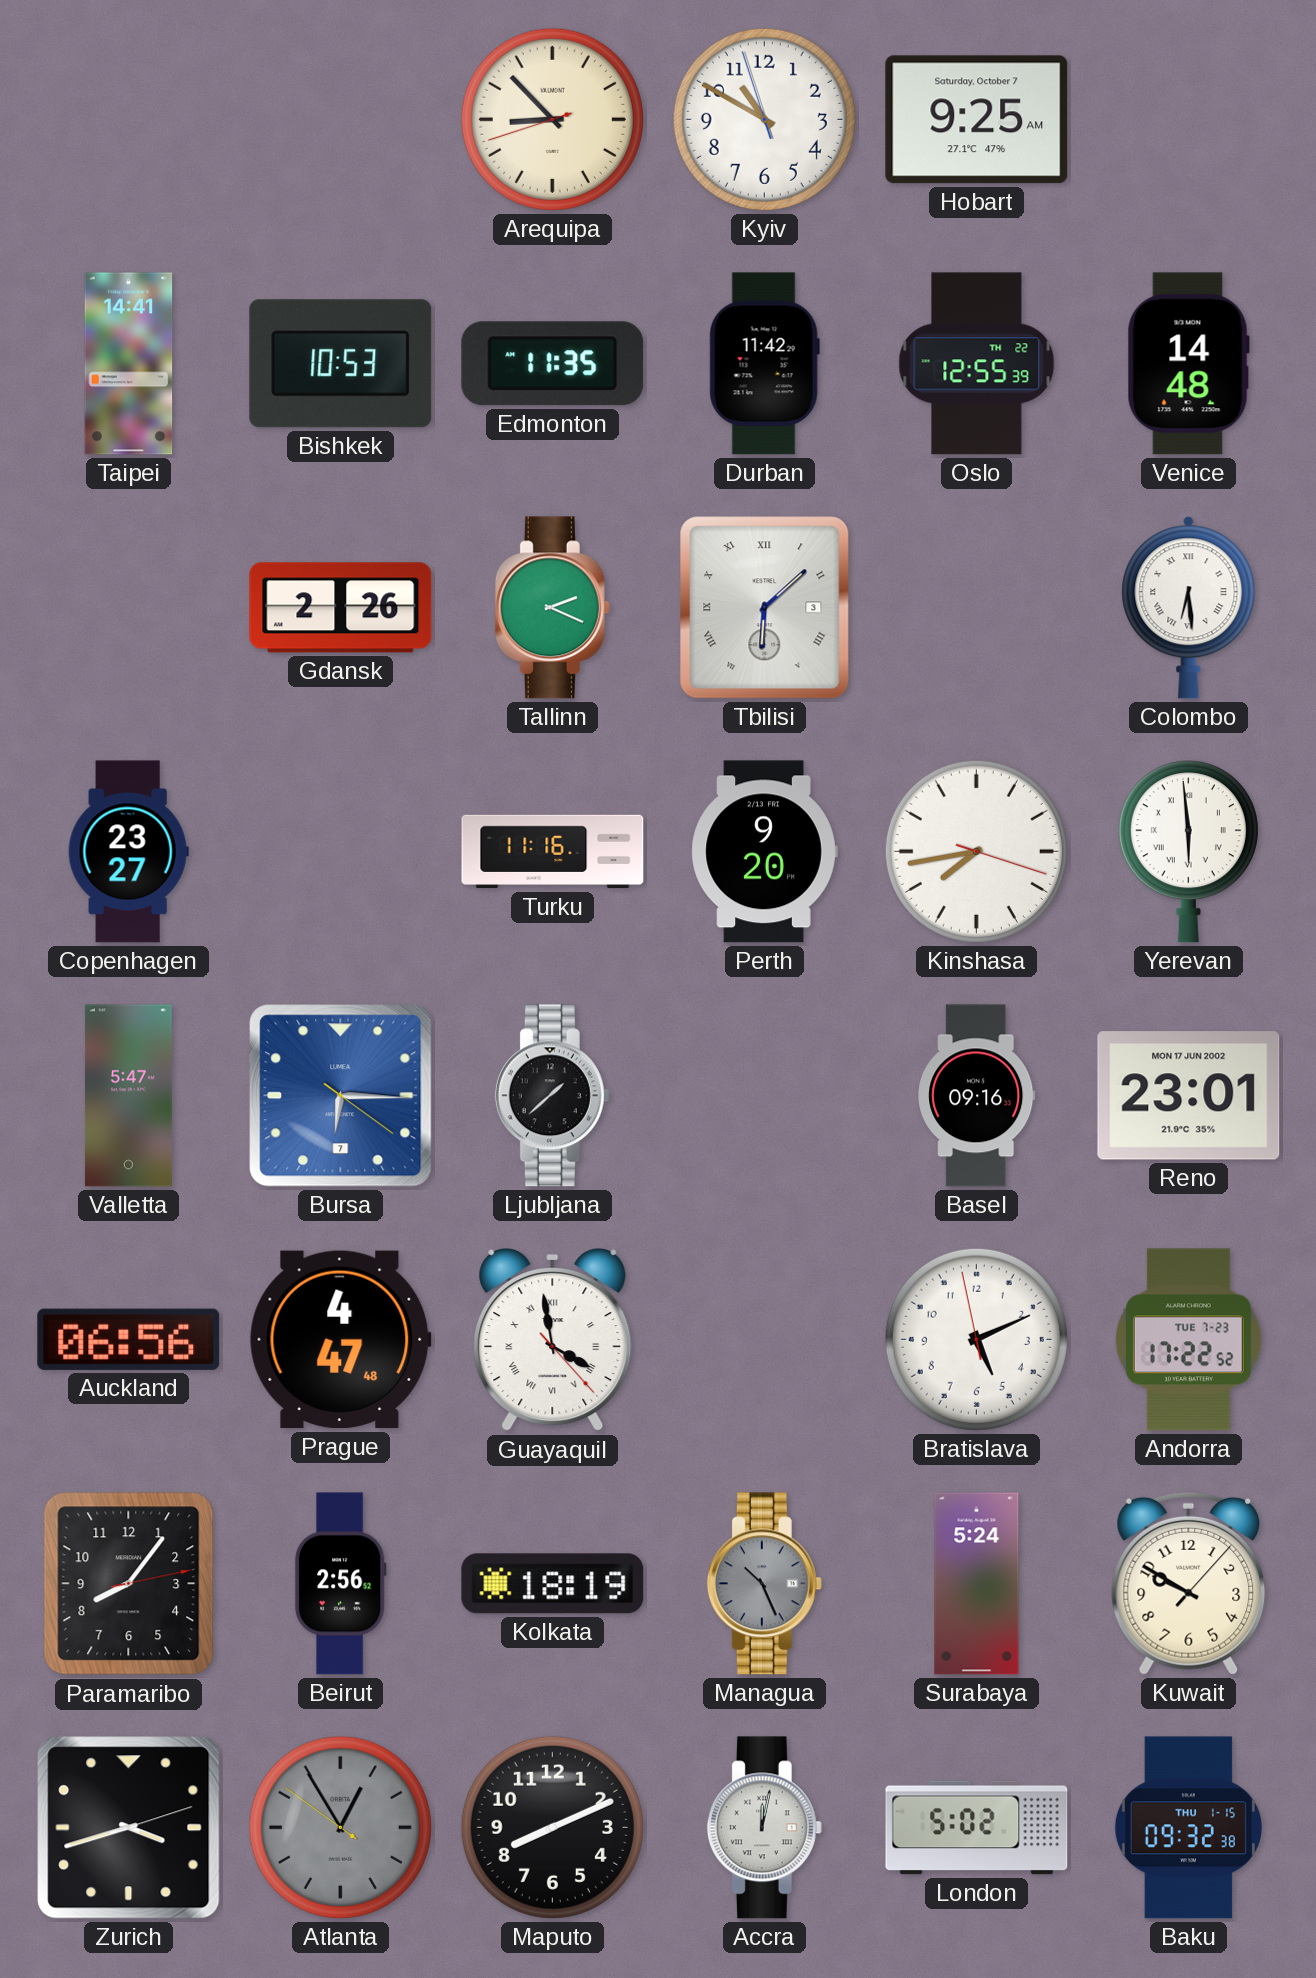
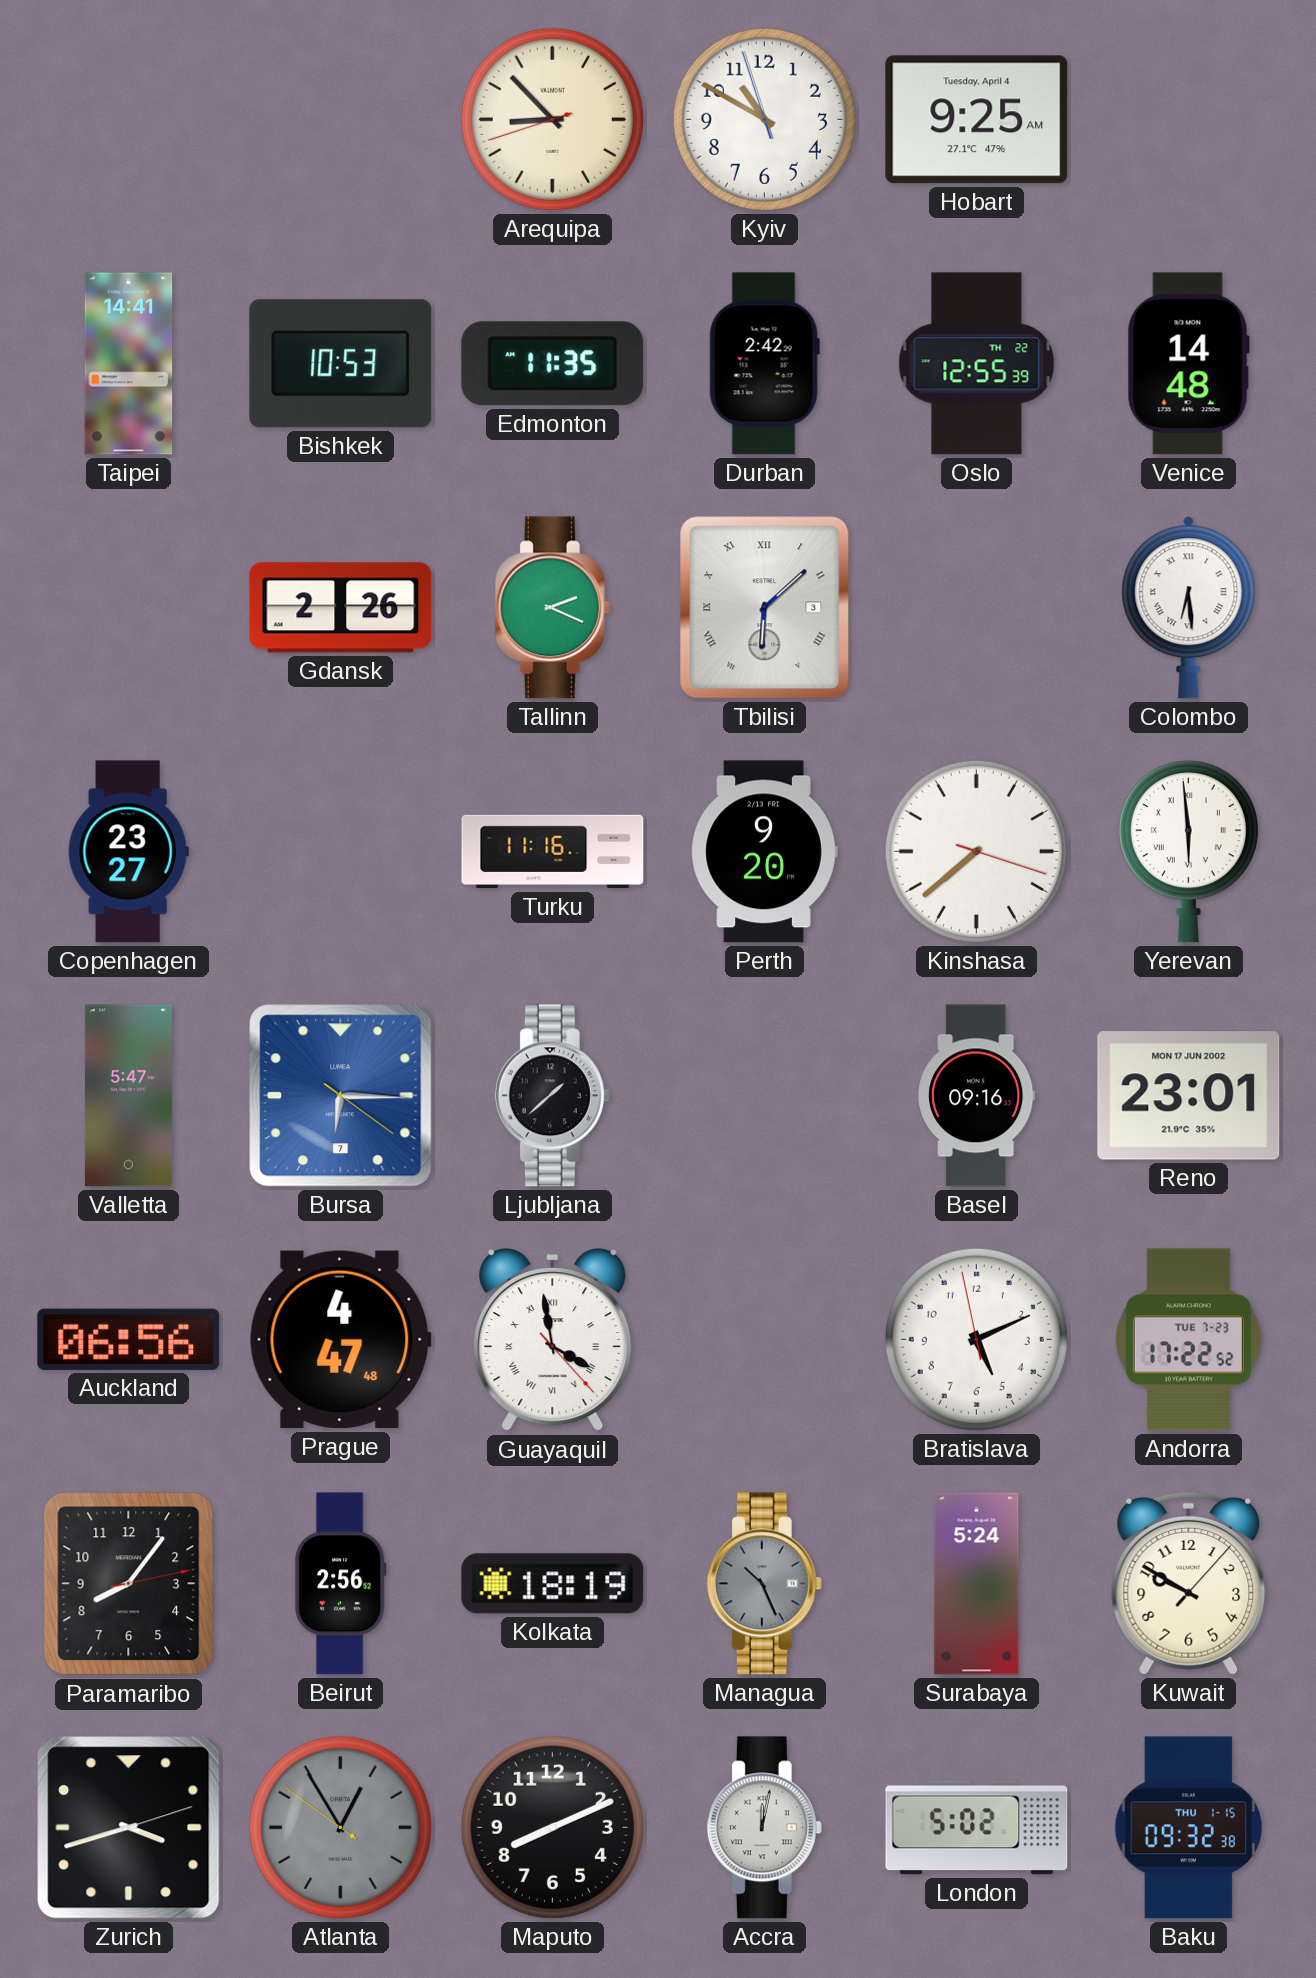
Hobart date: Saturday, October 7 -> Tuesday, April 4 (977, 120)
Durban: 11:42 -> 2:42 (764, 364)
Kinshasa: 7:43 -> 7:38 (976, 851)
